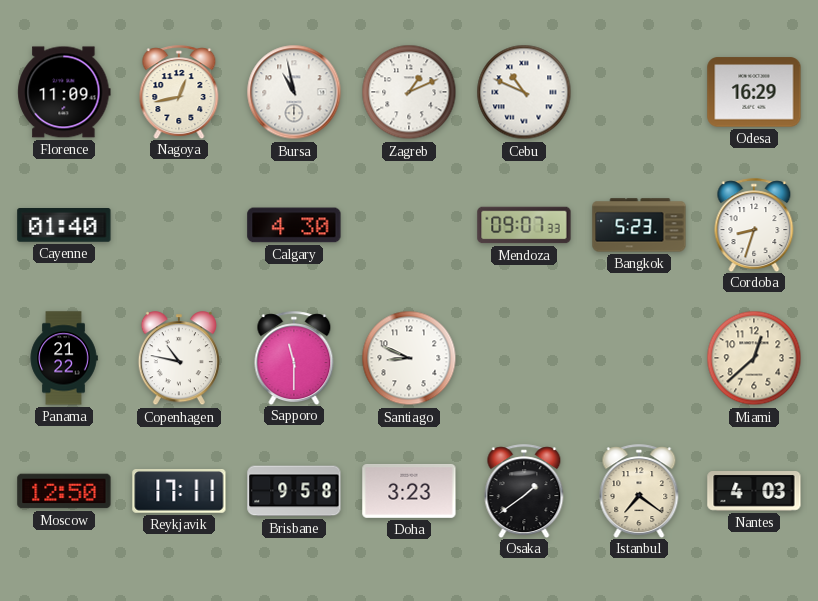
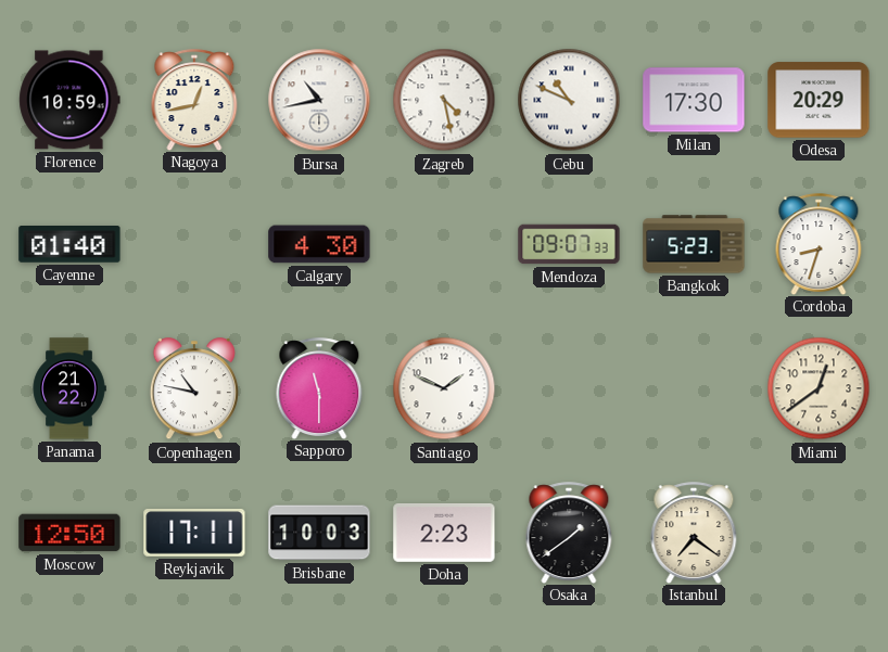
Florence: 11:09 -> 10:59 (69, 100)
Bursa: 10:58 -> 10:43 (319, 100)
Zagreb: 1:11 -> 4:28 (444, 100)
Milan: none -> 17:30 (694, 100)
Odesa: 16:29 -> 20:29 (819, 100)
Santiago: 8:49 -> 1:49 (444, 388)
Miami: 12:38 -> 12:39 (819, 388)
Brisbane: 9:58 -> 10:03 (319, 533)
Doha: 3:23 -> 2:23 (444, 533)
Nantes: 4:03 -> none (754, 492)
